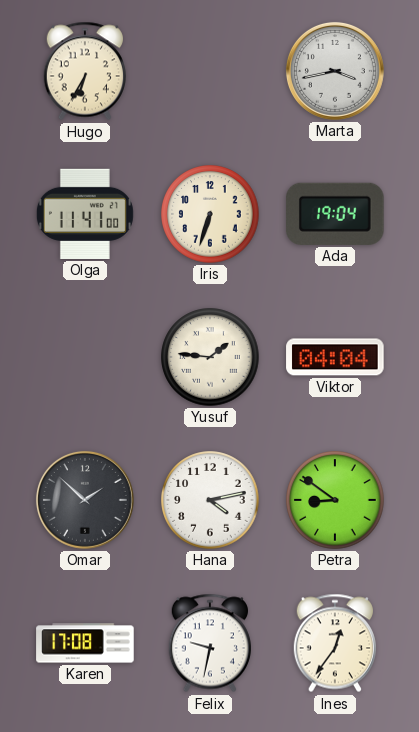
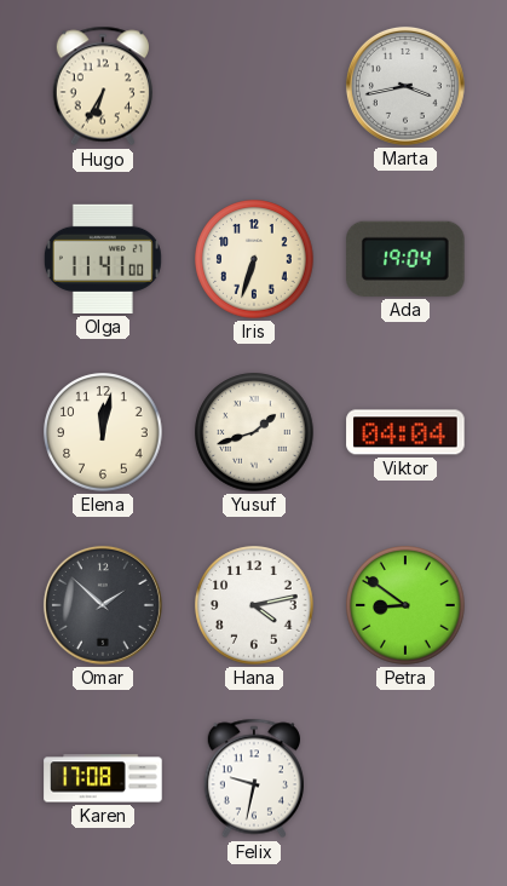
Elena: none -> 12:02 (103, 432)
Yusuf: 1:46 -> 1:42 (254, 432)
Ines: 12:36 -> none (334, 643)
